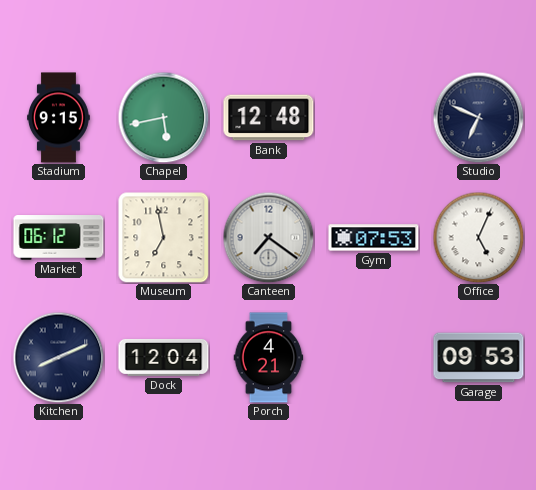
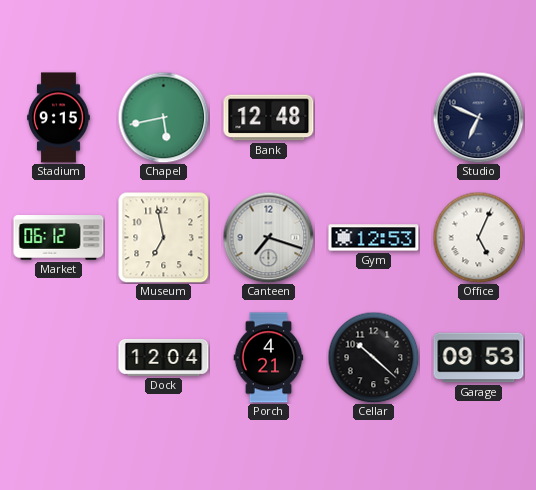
Canteen: 7:21 -> 7:18 (268, 237)
Gym: 07:53 -> 12:53 (374, 238)
Kitchen: 8:11 -> none (58, 357)
Cellar: none -> 10:22 (373, 357)
